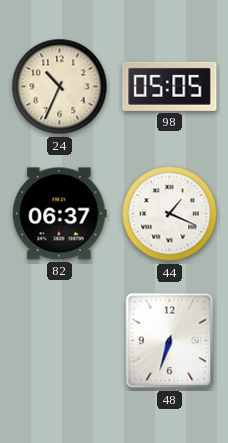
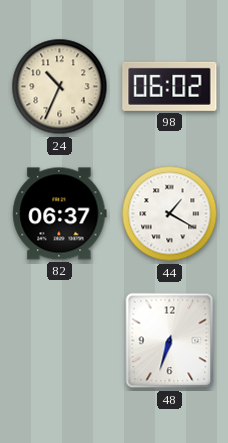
98: 05:05 -> 06:02 (170, 86)
44: 1:19 -> 1:20 (170, 214)
